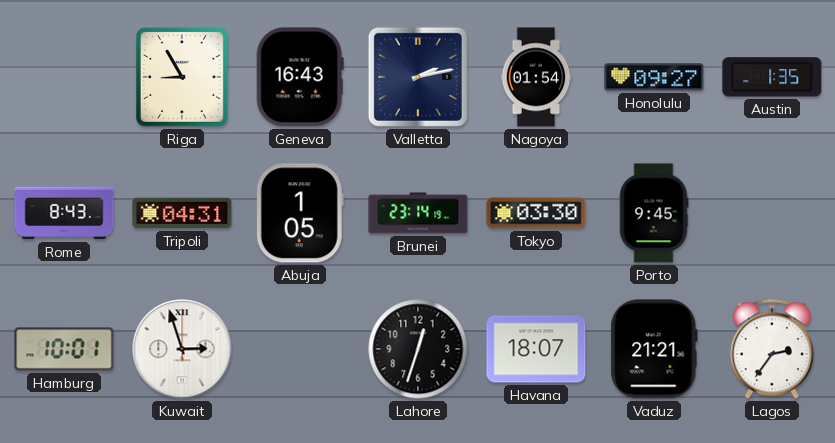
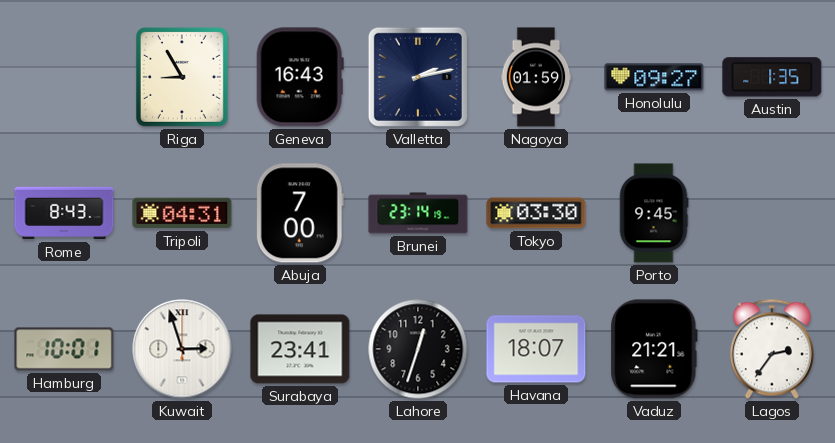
Nagoya: 01:54 -> 01:59 (536, 77)
Abuja: 1:05 -> 7:00 (300, 213)
Surabaya: none -> 23:41 (300, 349)
